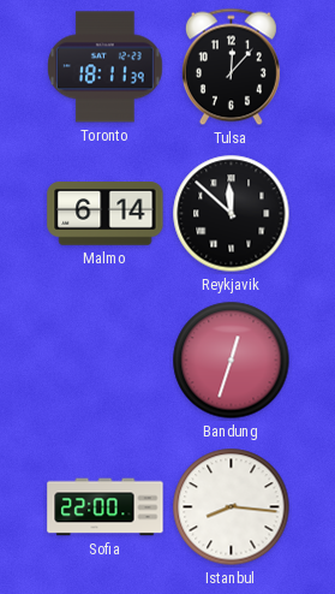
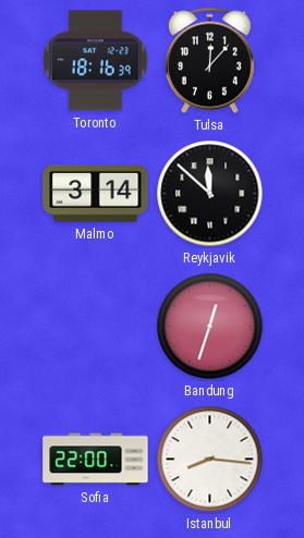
Toronto: 18:11 -> 18:16 (96, 61)
Malmo: 6:14 -> 3:14 (96, 194)
